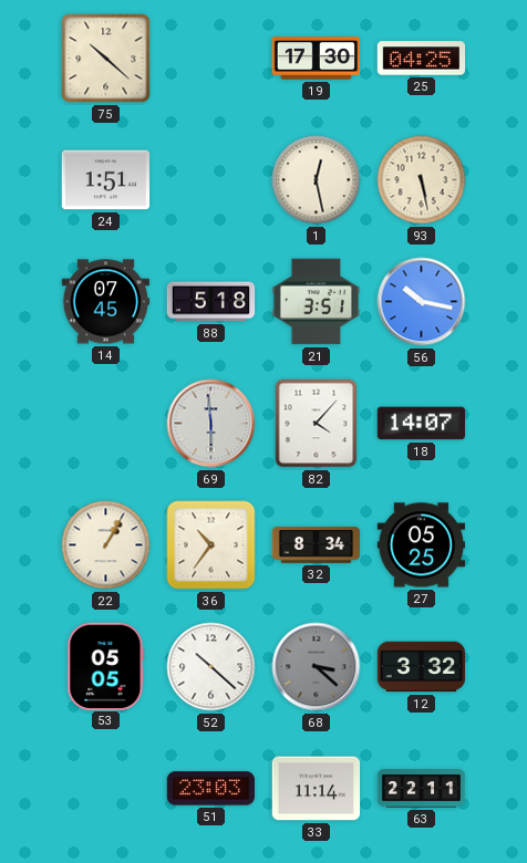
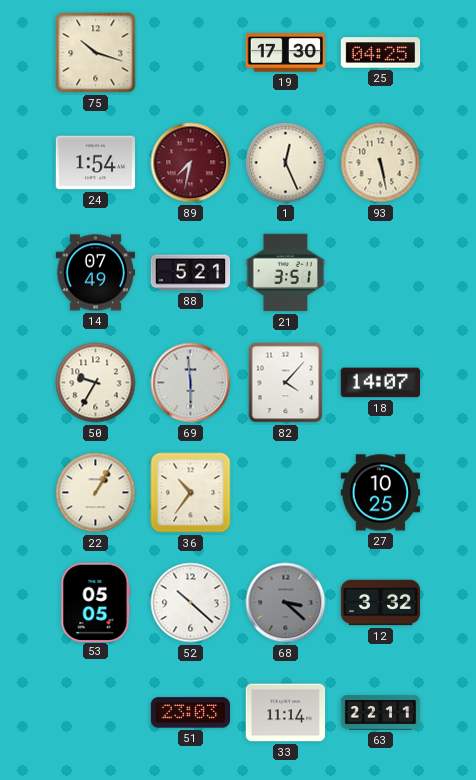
75: 10:22 -> 10:18 (96, 53)
24: 1:51 -> 1:54 (96, 163)
89: none -> 7:32 (191, 163)
1: 12:28 -> 12:26 (286, 163)
14: 07:45 -> 07:49 (96, 273)
88: 5:18 -> 5:21 (191, 273)
56: 10:17 -> none (422, 302)
50: none -> 9:35 (96, 383)
32: 8:34 -> none (317, 545)
27: 05:25 -> 10:25 (381, 493)
